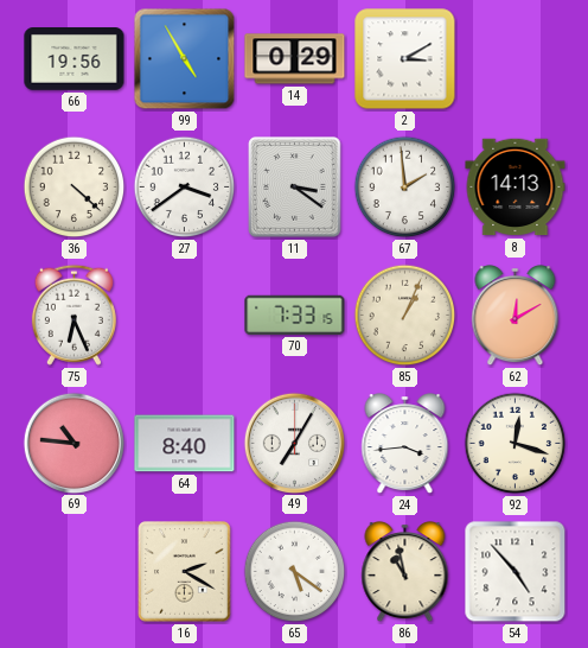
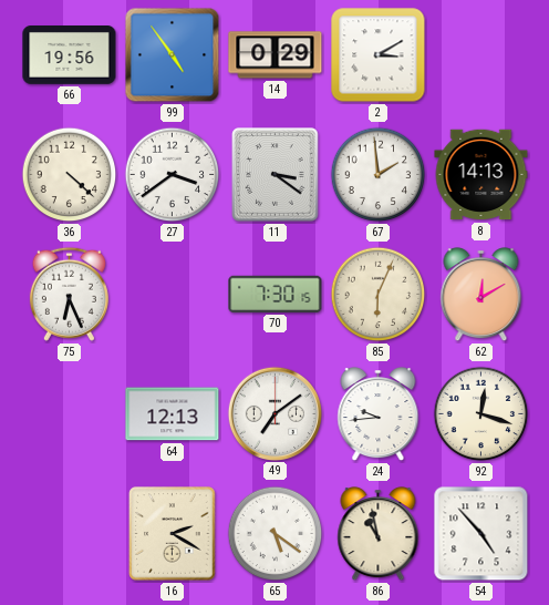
99: 4:55 -> 4:54 (173, 55)
70: 7:33 -> 7:30 (276, 294)
85: 1:04 -> 6:04 (379, 295)
69: 10:46 -> none (73, 443)
64: 8:40 -> 12:13 (173, 414)
49: 7:05 -> 7:09 (274, 413)
24: 3:44 -> 9:44 (379, 414)
